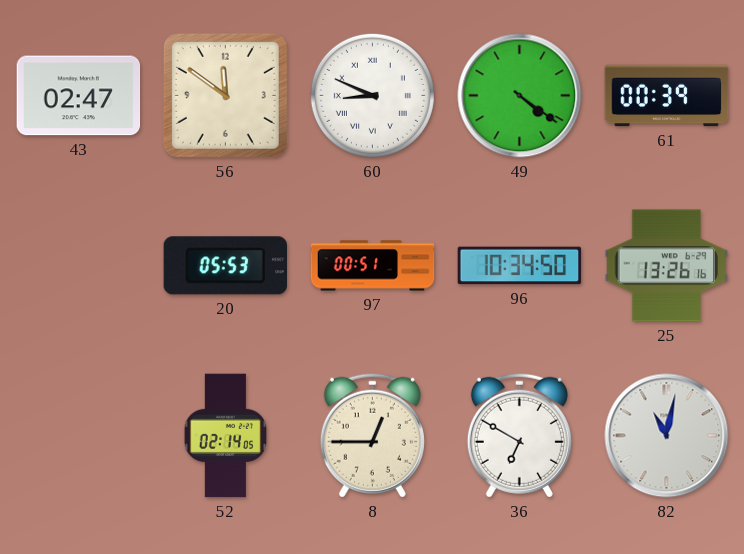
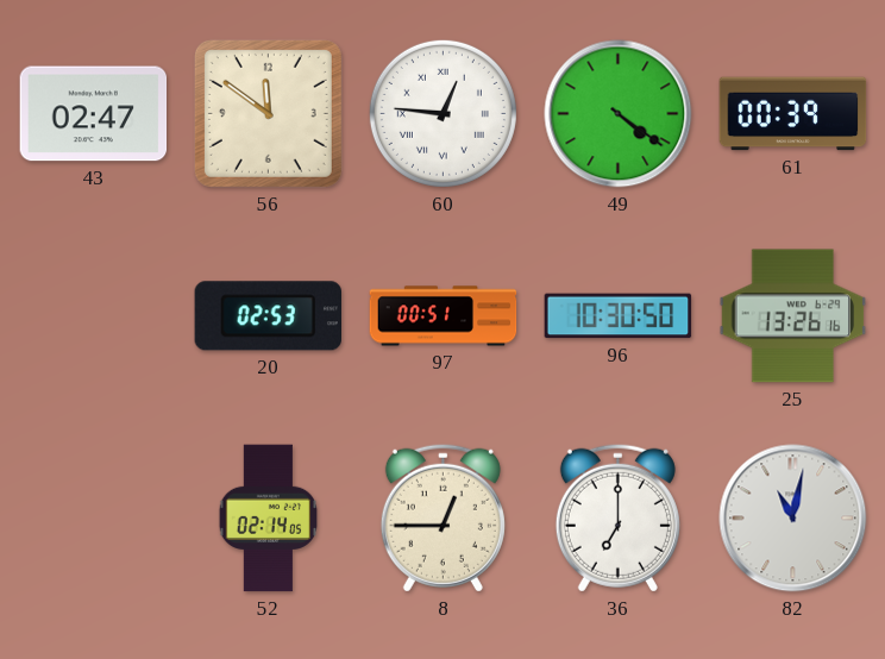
60: 8:49 -> 12:46 (442, 113)
20: 05:53 -> 02:53 (268, 316)
96: 10:34 -> 10:30 (619, 316)
36: 6:50 -> 7:00 (617, 517)
